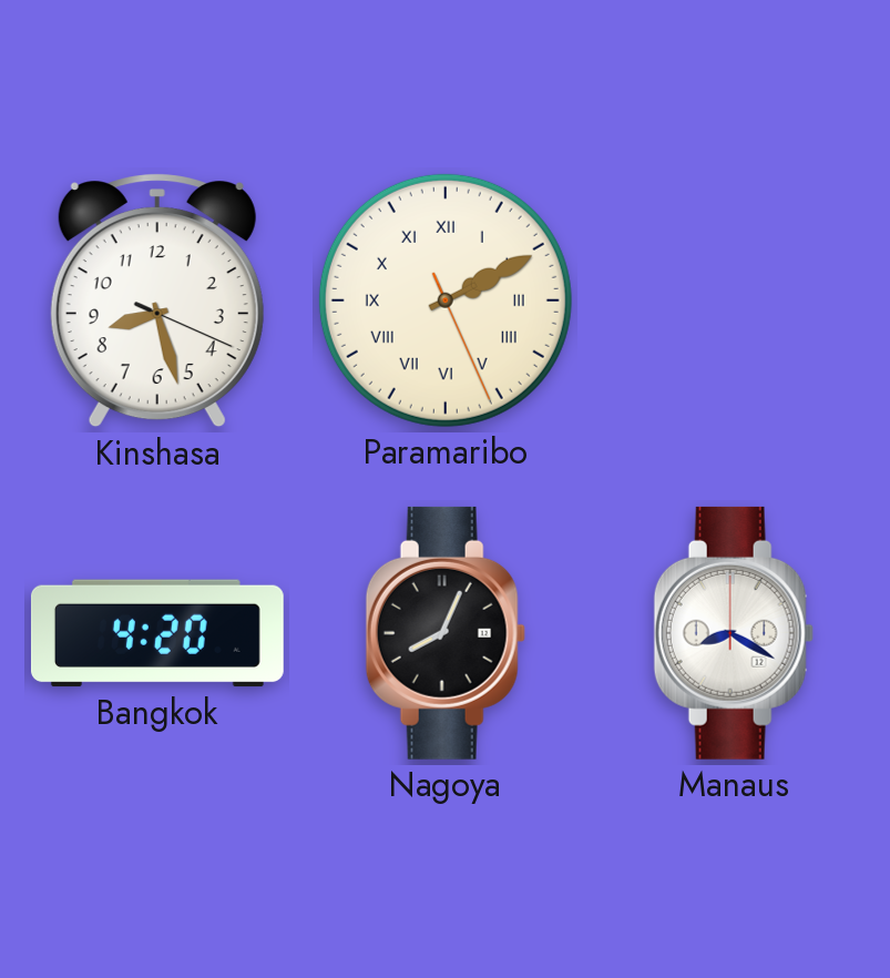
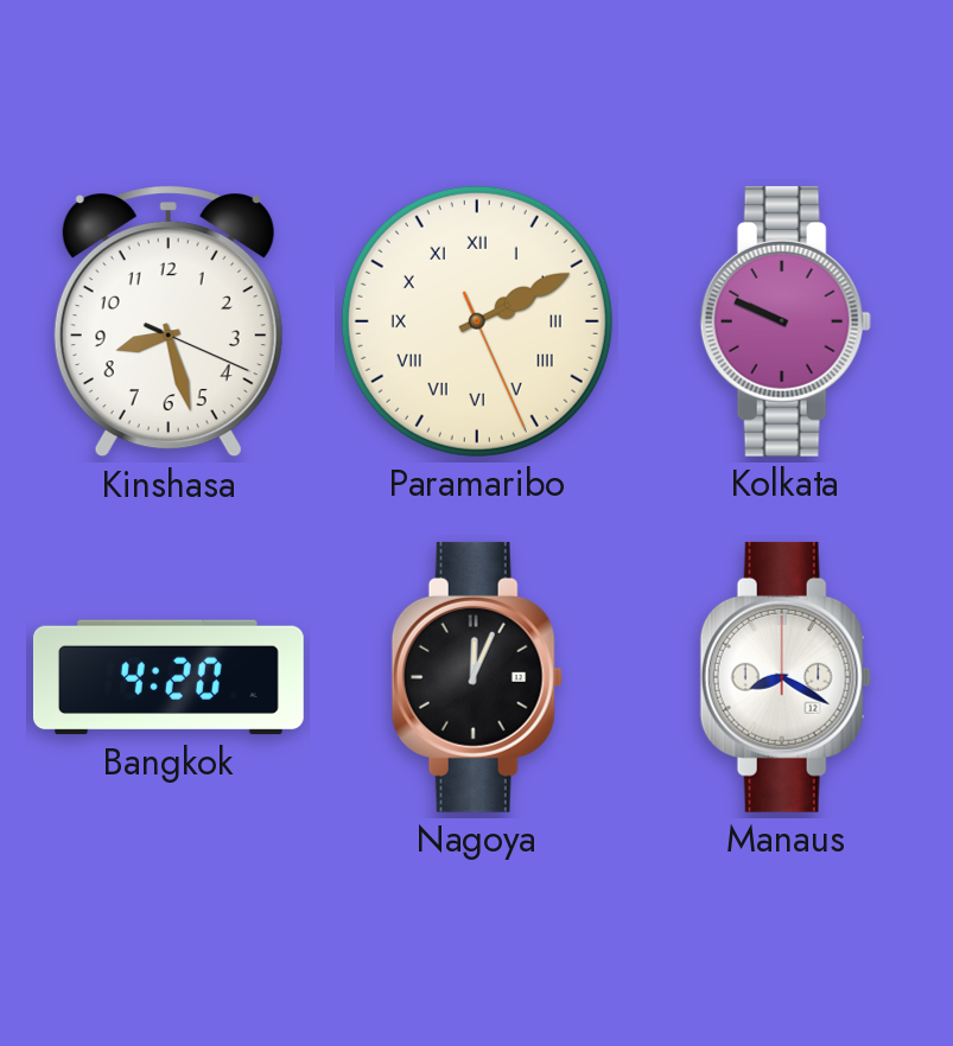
Kolkata: none -> 9:49 (786, 321)
Nagoya: 8:04 -> 12:04 (477, 677)
